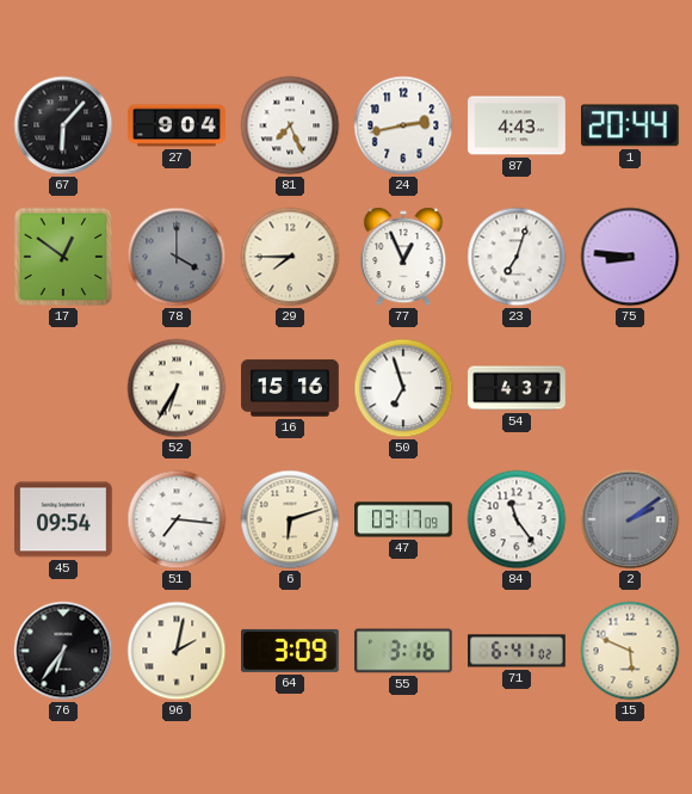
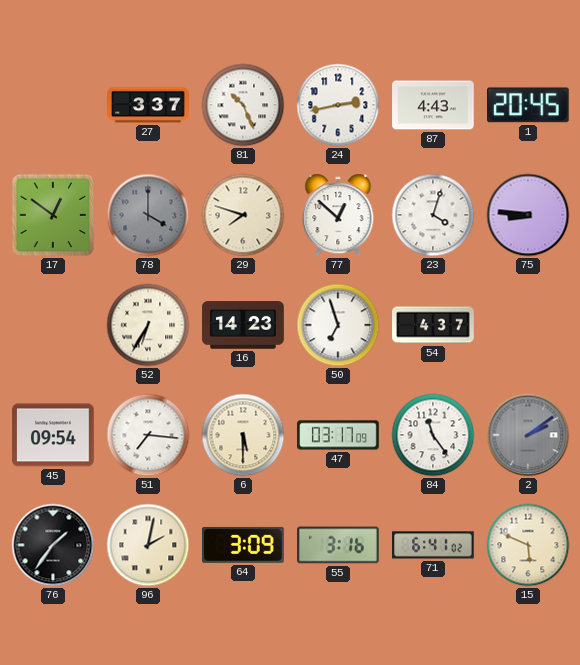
67: 6:07 -> none (63, 125)
27: 9:04 -> 3:37 (148, 105)
81: 7:26 -> 10:26 (243, 105)
1: 20:44 -> 20:45 (528, 105)
29: 7:45 -> 7:48 (243, 215)
77: 12:56 -> 12:52 (338, 215)
23: 7:03 -> 4:03 (433, 215)
16: 15:16 -> 14:23 (243, 325)
6: 6:12 -> 5:30 (243, 435)
76: 6:36 -> 1:36 (53, 545)
